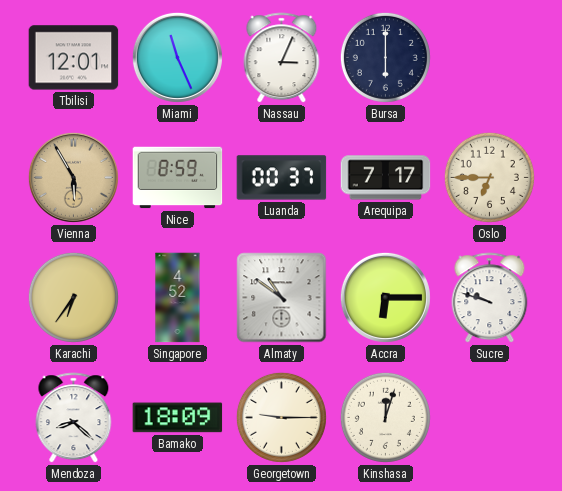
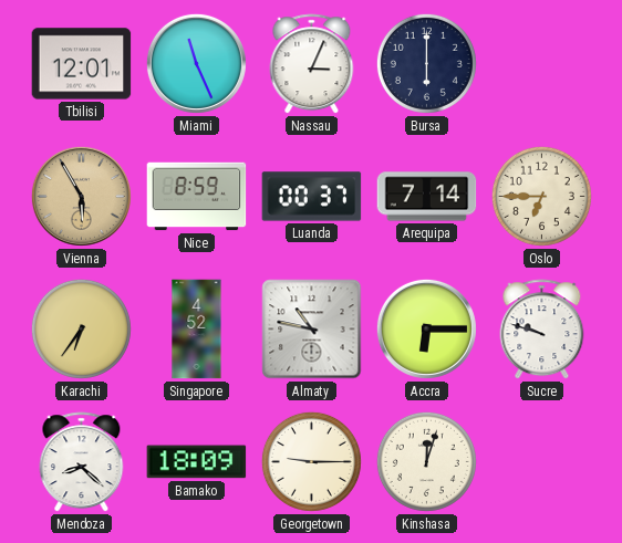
Arequipa: 7:17 -> 7:14 (427, 197)
Almaty: 10:51 -> 10:47 (312, 330)
